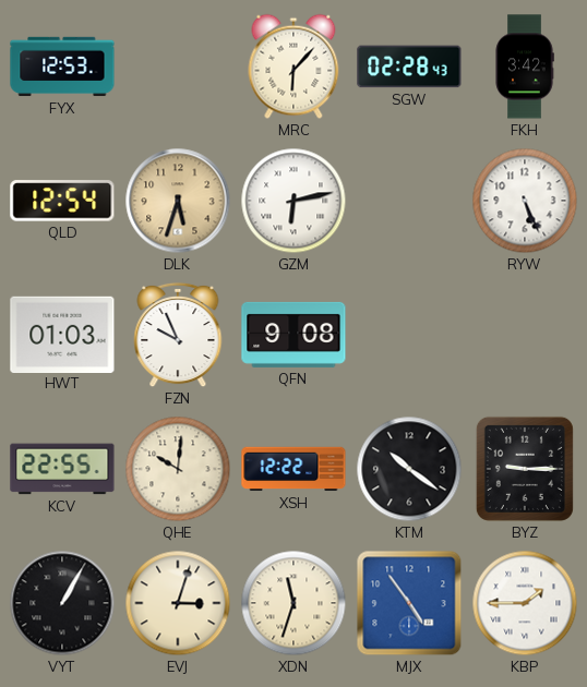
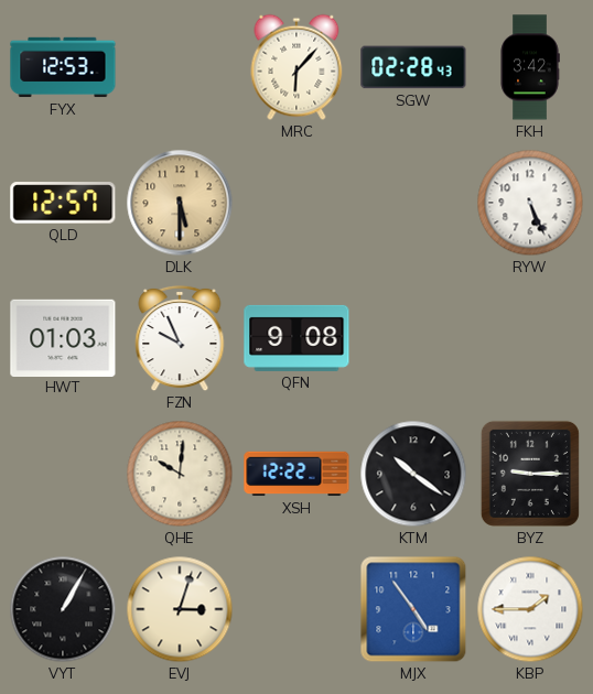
QLD: 12:54 -> 12:57 (63, 203)
DLK: 5:33 -> 5:30 (180, 203)
GZM: 6:13 -> none (293, 201)
KCV: 22:55 -> none (62, 469)
XDN: 11:33 -> none (293, 603)
